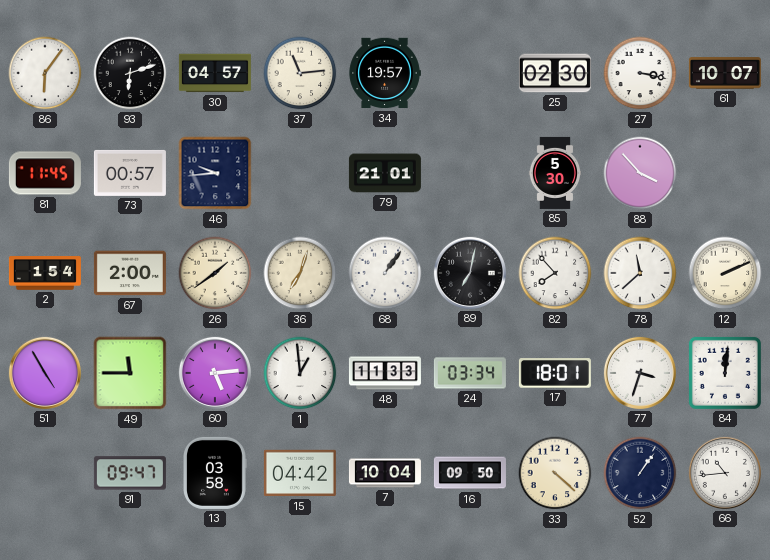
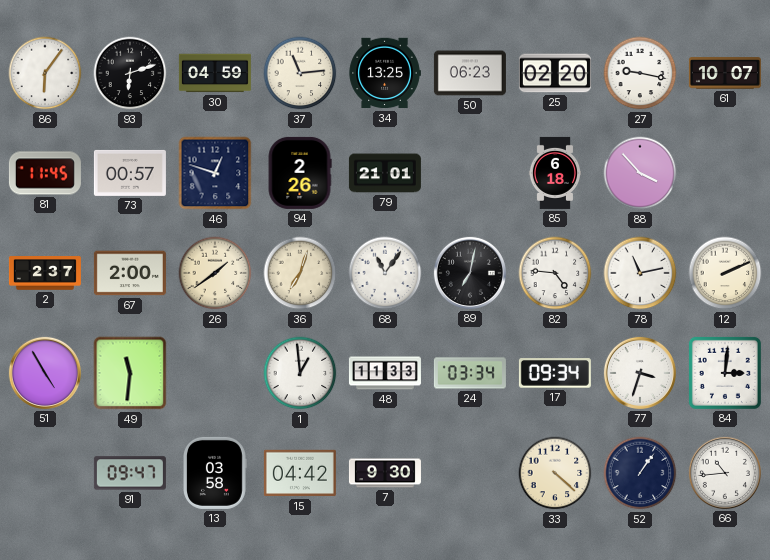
30: 04:57 -> 04:59 (215, 73)
34: 19:57 -> 13:25 (385, 73)
50: none -> 06:23 (470, 73)
25: 02:30 -> 02:20 (555, 73)
27: 3:17 -> 9:17 (640, 73)
46: 9:44 -> 12:48 (215, 173)
94: none -> 2:26 (300, 173)
85: 5:30 -> 6:18 (554, 173)
2: 1:54 -> 2:37 (45, 273)
68: 1:06 -> 11:06 (385, 273)
82: 7:53 -> 4:46 (555, 273)
78: 11:38 -> 11:13 (640, 273)
49: 11:45 -> 11:31 (130, 373)
60: 5:14 -> none (215, 373)
17: 18:01 -> 09:34 (555, 373)
84: 12:01 -> 3:01 (725, 373)
7: 10:04 -> 9:30 (385, 473)
16: 09:50 -> none (470, 473)
